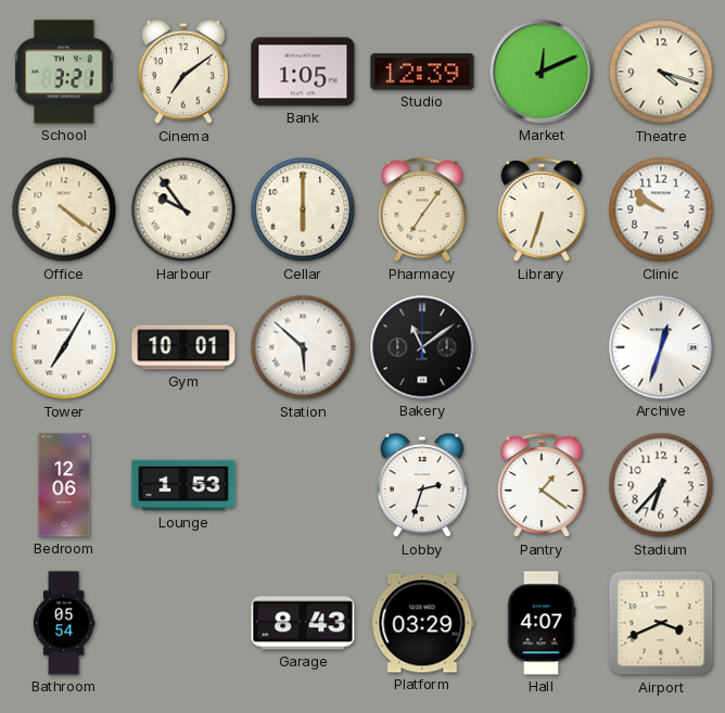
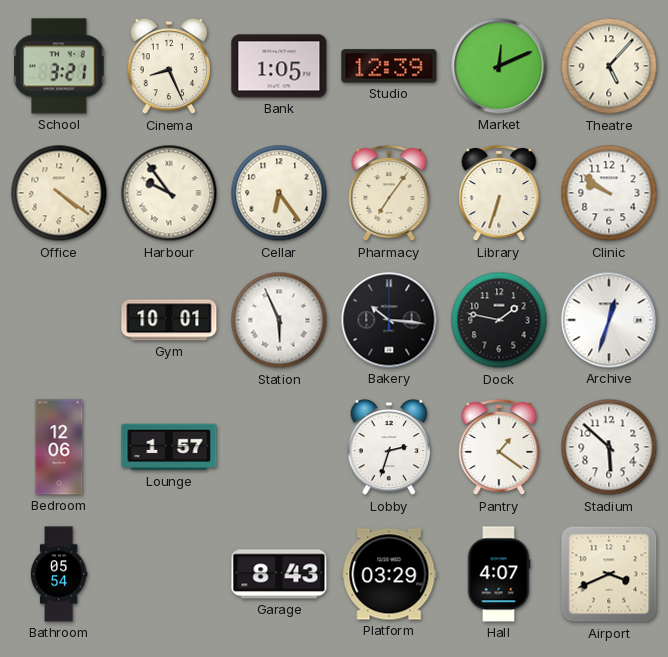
Cinema: 7:09 -> 8:26 (169, 66)
Theatre: 4:18 -> 5:07 (609, 66)
Cellar: 6:00 -> 6:24 (279, 193)
Tower: 7:05 -> none (64, 347)
Station: 5:52 -> 5:56 (279, 320)
Bakery: 11:09 -> 10:16 (389, 320)
Dock: none -> 1:47 (499, 320)
Lounge: 1:53 -> 1:57 (169, 447)
Stadium: 6:37 -> 5:52 (609, 447)
